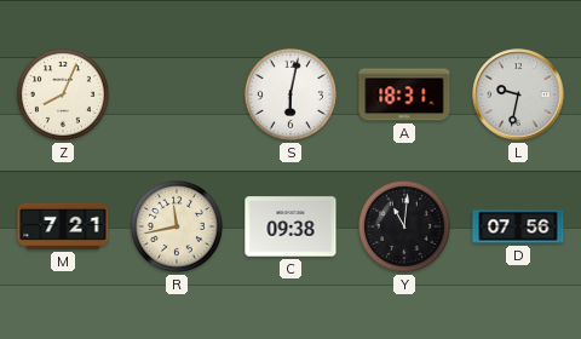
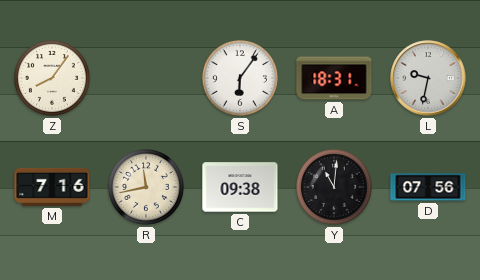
Z: 8:04 -> 8:06 (52, 78)
S: 6:02 -> 6:06 (240, 78)
M: 7:21 -> 7:16 (52, 187)
